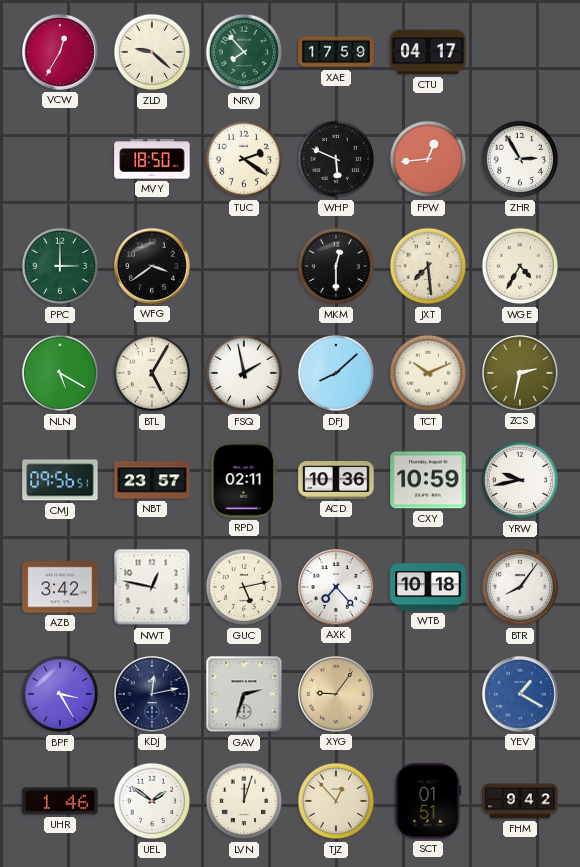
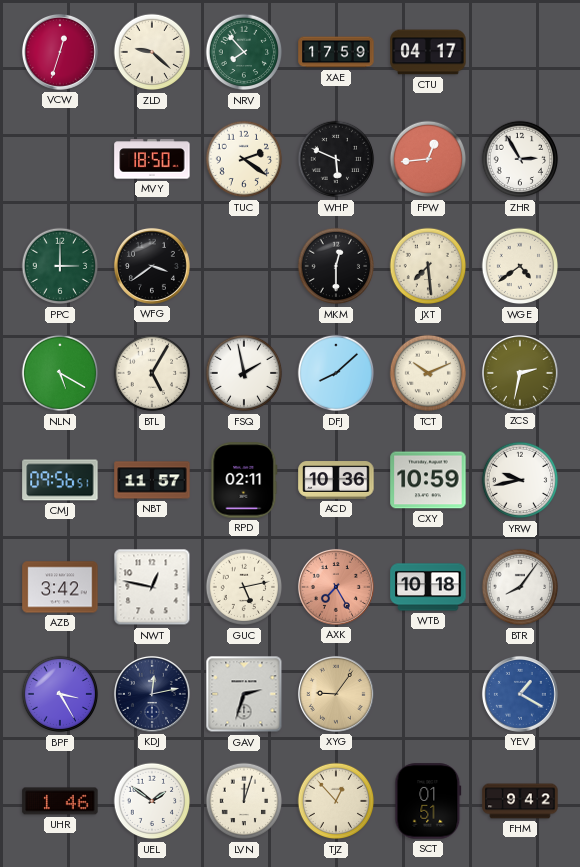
VCW: 12:35 -> 12:33 (60, 52)
WGE: 4:35 -> 4:39 (520, 266)
NBT: 23:57 -> 11:57 (152, 480)
AXK: 7:23 -> 7:25 (336, 587)
AXK dial: white -> salmon (336, 587)
